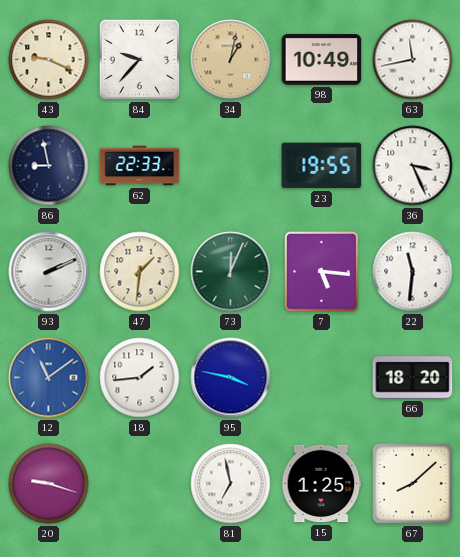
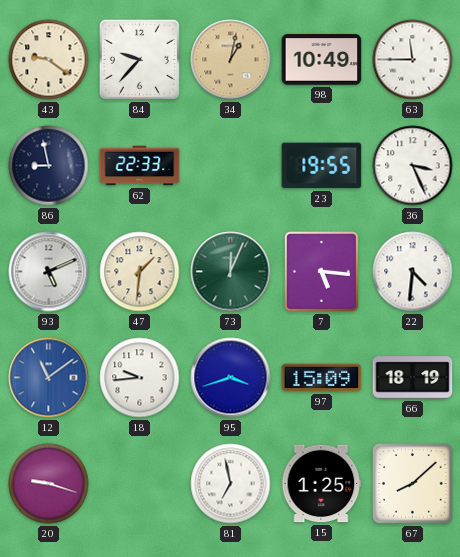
43: 9:19 -> 9:21 (49, 60)
63: 11:43 -> 11:45 (413, 60)
93: 2:11 -> 5:11 (49, 272)
22: 11:31 -> 4:31 (413, 272)
18: 1:44 -> 9:44 (140, 378)
95: 3:47 -> 3:42 (231, 378)
97: none -> 15:09 (322, 378)
66: 18:20 -> 18:19 (413, 378)
